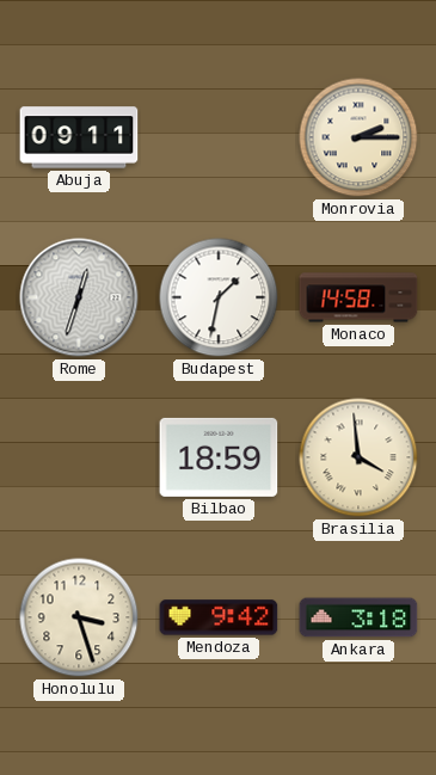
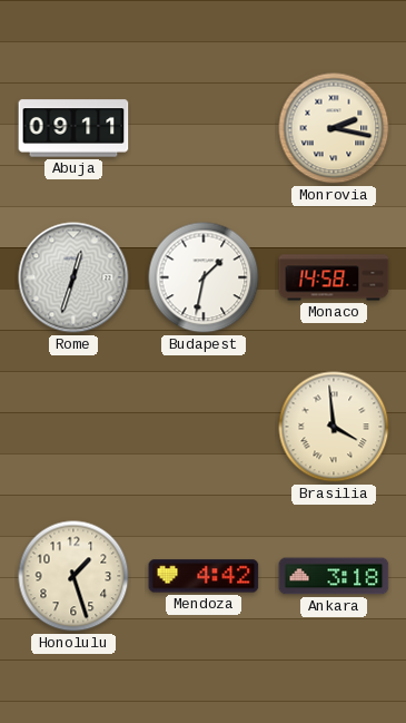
Monrovia: 2:15 -> 2:17 (334, 128)
Bilbao: 18:59 -> none (219, 457)
Honolulu: 3:27 -> 1:27 (73, 576)
Mendoza: 9:42 -> 4:42 (204, 576)
